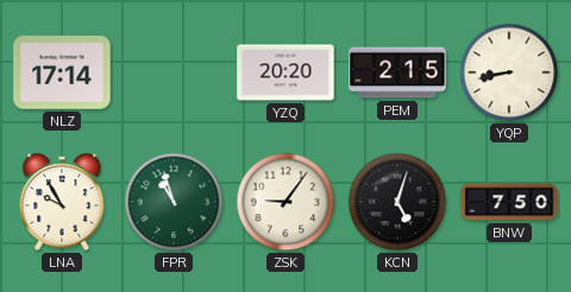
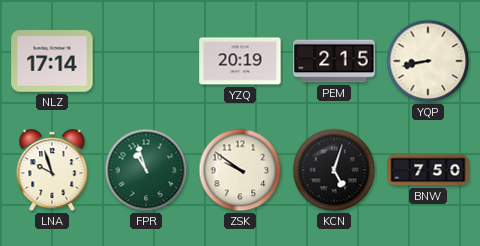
YZQ: 20:20 -> 20:19 (240, 61)
LNA: 9:55 -> 9:57 (52, 170)
ZSK: 9:06 -> 9:51 (240, 170)
